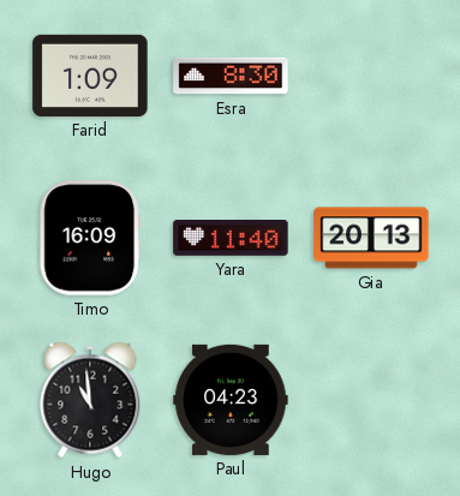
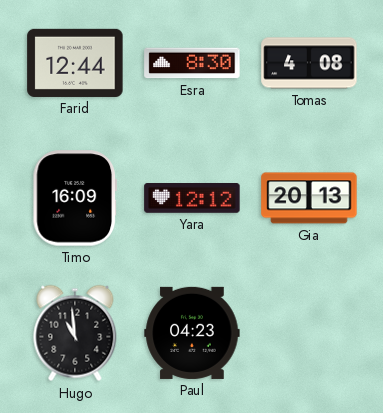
Farid: 1:09 -> 12:44 (75, 63)
Tomas: none -> 4:08 (309, 63)
Yara: 11:40 -> 12:12 (192, 199)
